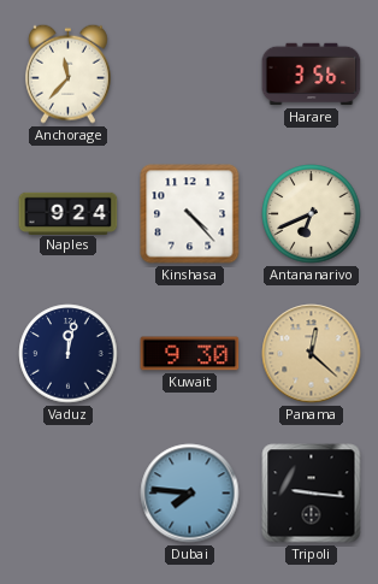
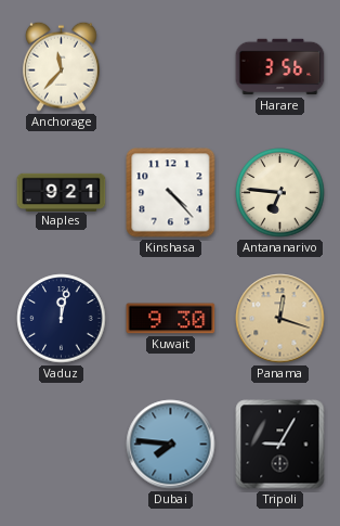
Naples: 9:24 -> 9:21 (62, 192)
Antananarivo: 6:41 -> 6:46 (280, 193)
Panama: 12:22 -> 12:18 (280, 319)
Tripoli: 9:16 -> 9:05 (280, 445)
